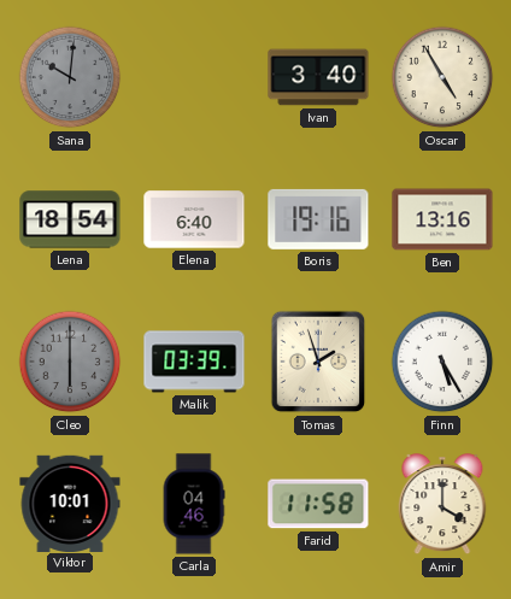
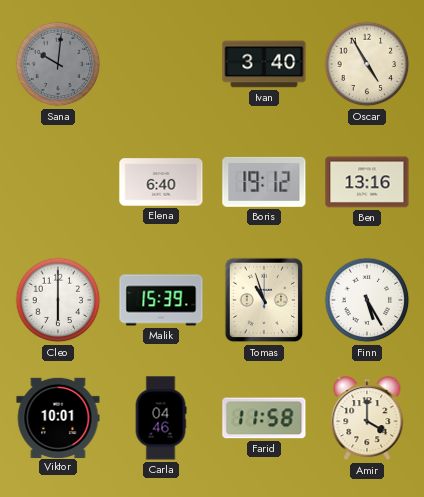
Lena: 18:54 -> none (70, 219)
Boris: 19:16 -> 19:12 (264, 182)
Cleo dial: grey -> white (58, 300)
Malik: 03:39 -> 15:39 (161, 300)
Tomas: 1:57 -> 10:57 (264, 300)
